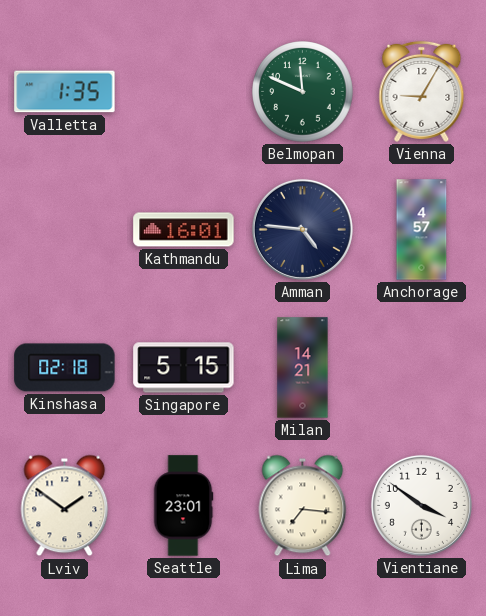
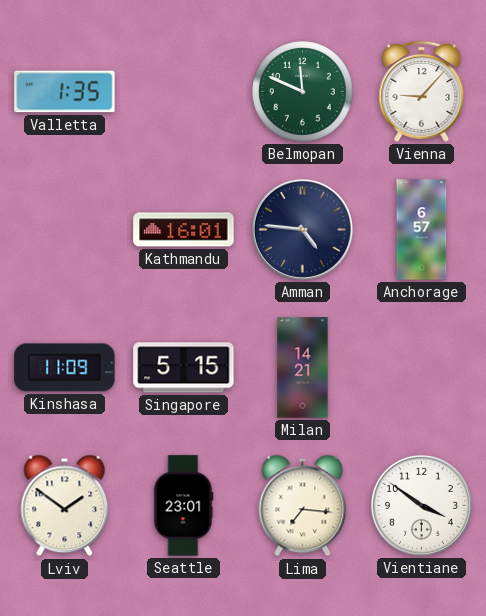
Vienna: 9:05 -> 9:07 (422, 91)
Anchorage: 4:57 -> 6:57 (422, 230)
Kinshasa: 02:18 -> 11:09 (65, 368)
